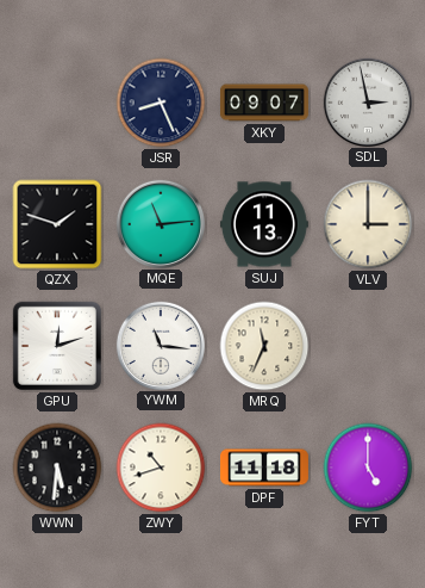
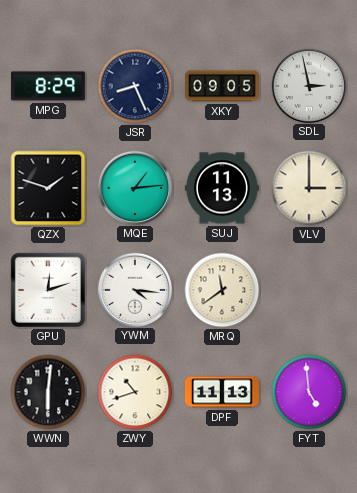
MPG: none -> 8:29 (48, 86)
XKY: 09:07 -> 09:05 (222, 86)
MQE: 11:14 -> 1:14 (134, 187)
YWM: 11:16 -> 4:16 (134, 289)
MRQ: 11:34 -> 11:39 (222, 290)
WWN: 5:31 -> 6:01 (48, 392)
DPF: 11:18 -> 11:13 (222, 392)
FYT: 5:00 -> 4:59 (309, 392)
